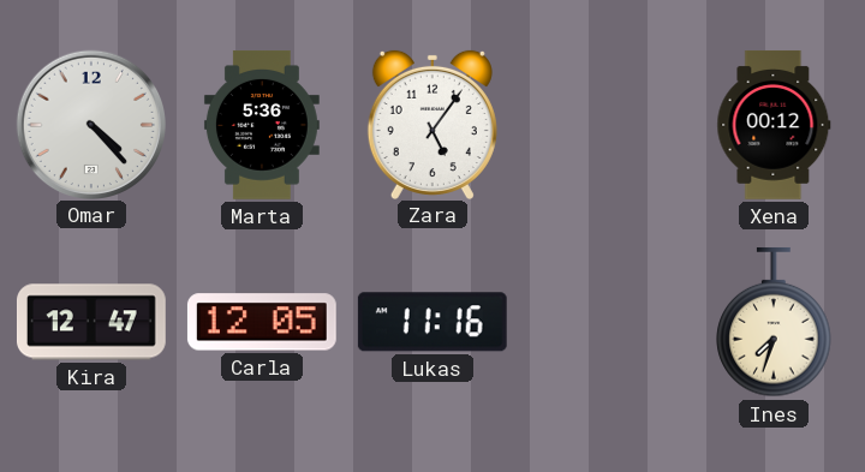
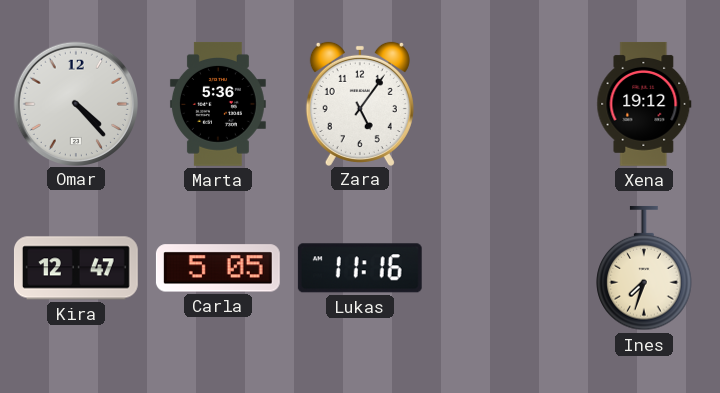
Xena: 00:12 -> 19:12 (644, 104)
Carla: 12:05 -> 5:05 (218, 268)
